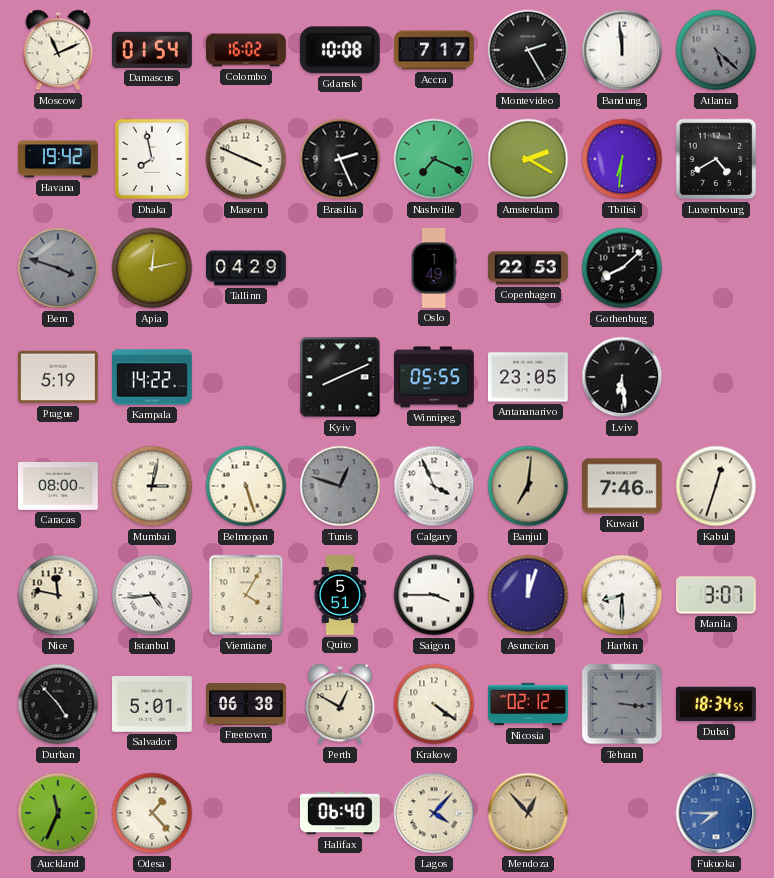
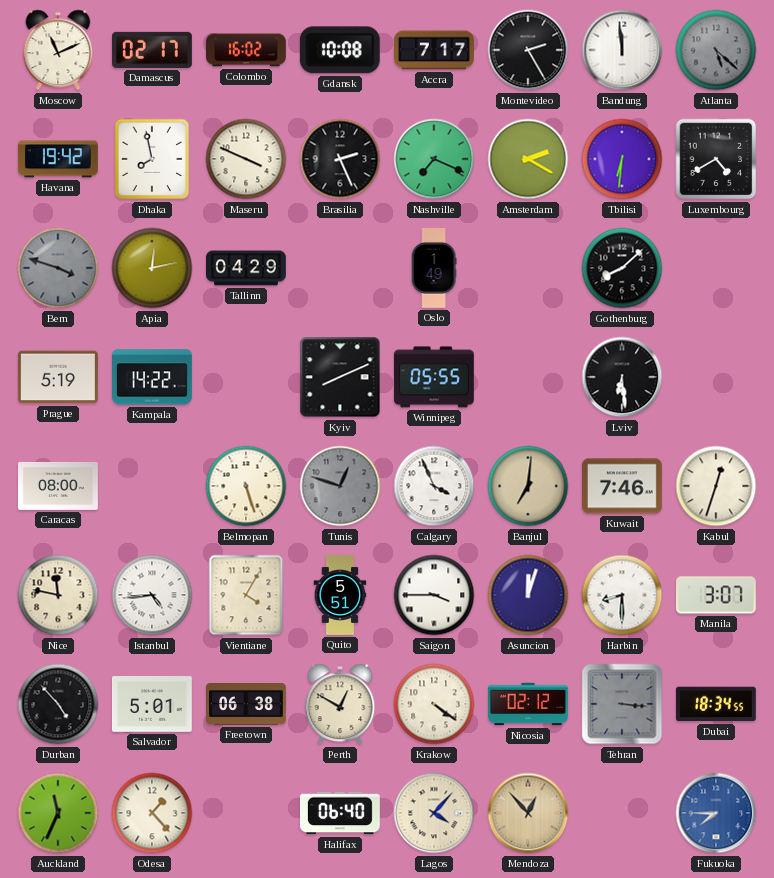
Damascus: 01:54 -> 02:17 (152, 50)
Copenhagen: 22:53 -> none (529, 268)
Antananarivo: 23:05 -> none (528, 377)
Mumbai: 3:02 -> none (152, 486)
